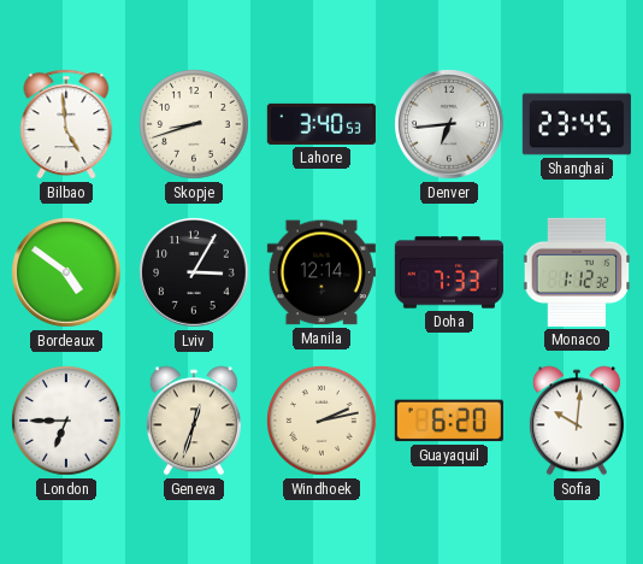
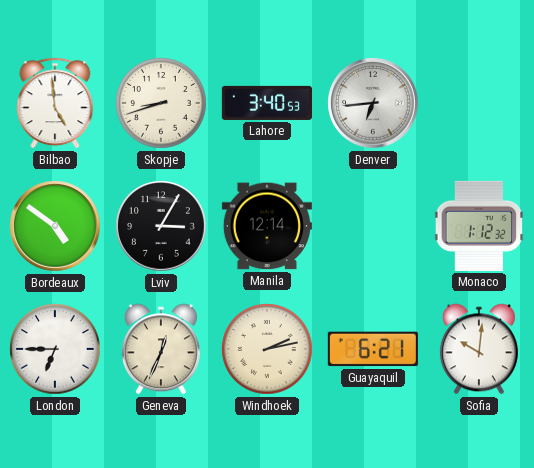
Shanghai: 23:45 -> none (577, 124)
Doha: 7:33 -> none (449, 272)
Geneva: 12:33 -> 12:34 (161, 349)
Guayaquil: 6:20 -> 6:21 (373, 349)
